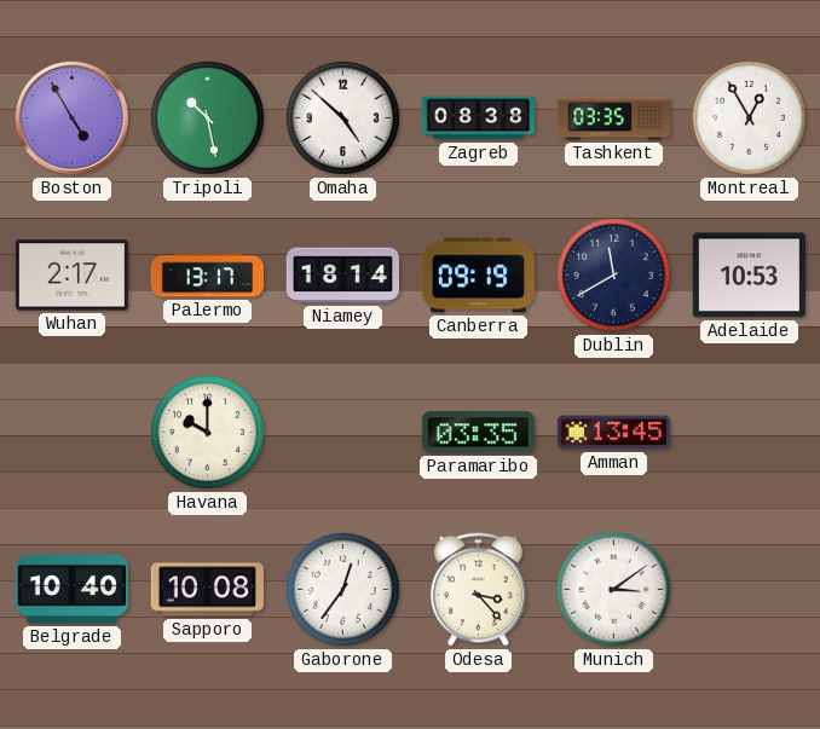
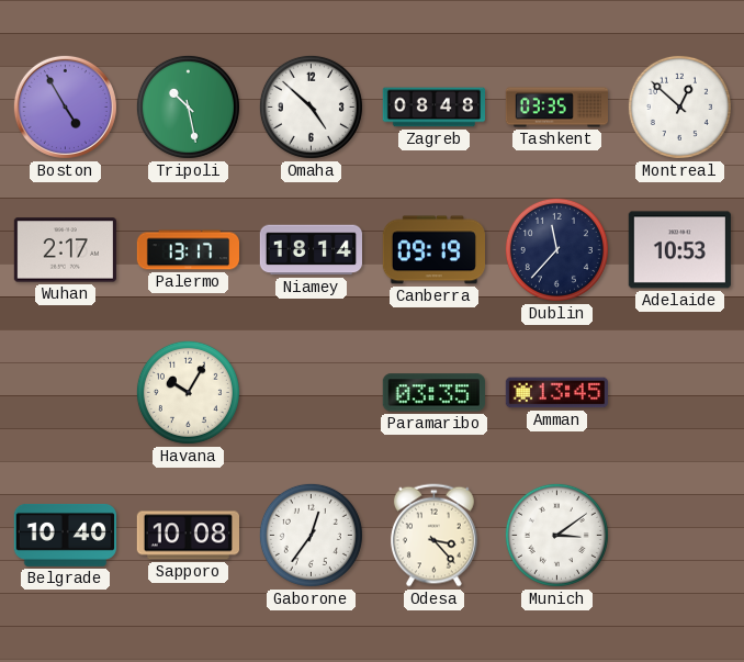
Zagreb: 08:38 -> 08:48 (433, 108)
Montreal: 12:55 -> 12:52 (679, 106)
Dublin: 11:40 -> 11:37 (556, 249)
Havana: 10:00 -> 10:05 (188, 392)
